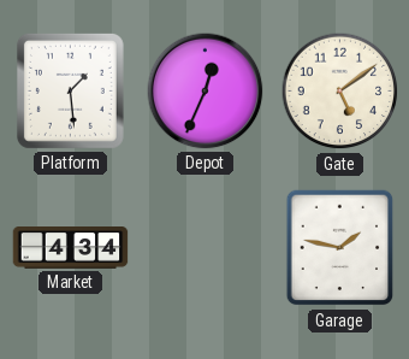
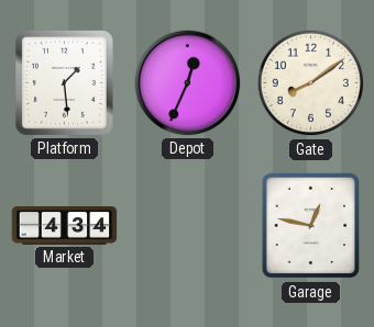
Gate: 5:09 -> 8:09 (311, 83)
Garage: 1:47 -> 12:47 (311, 226)
